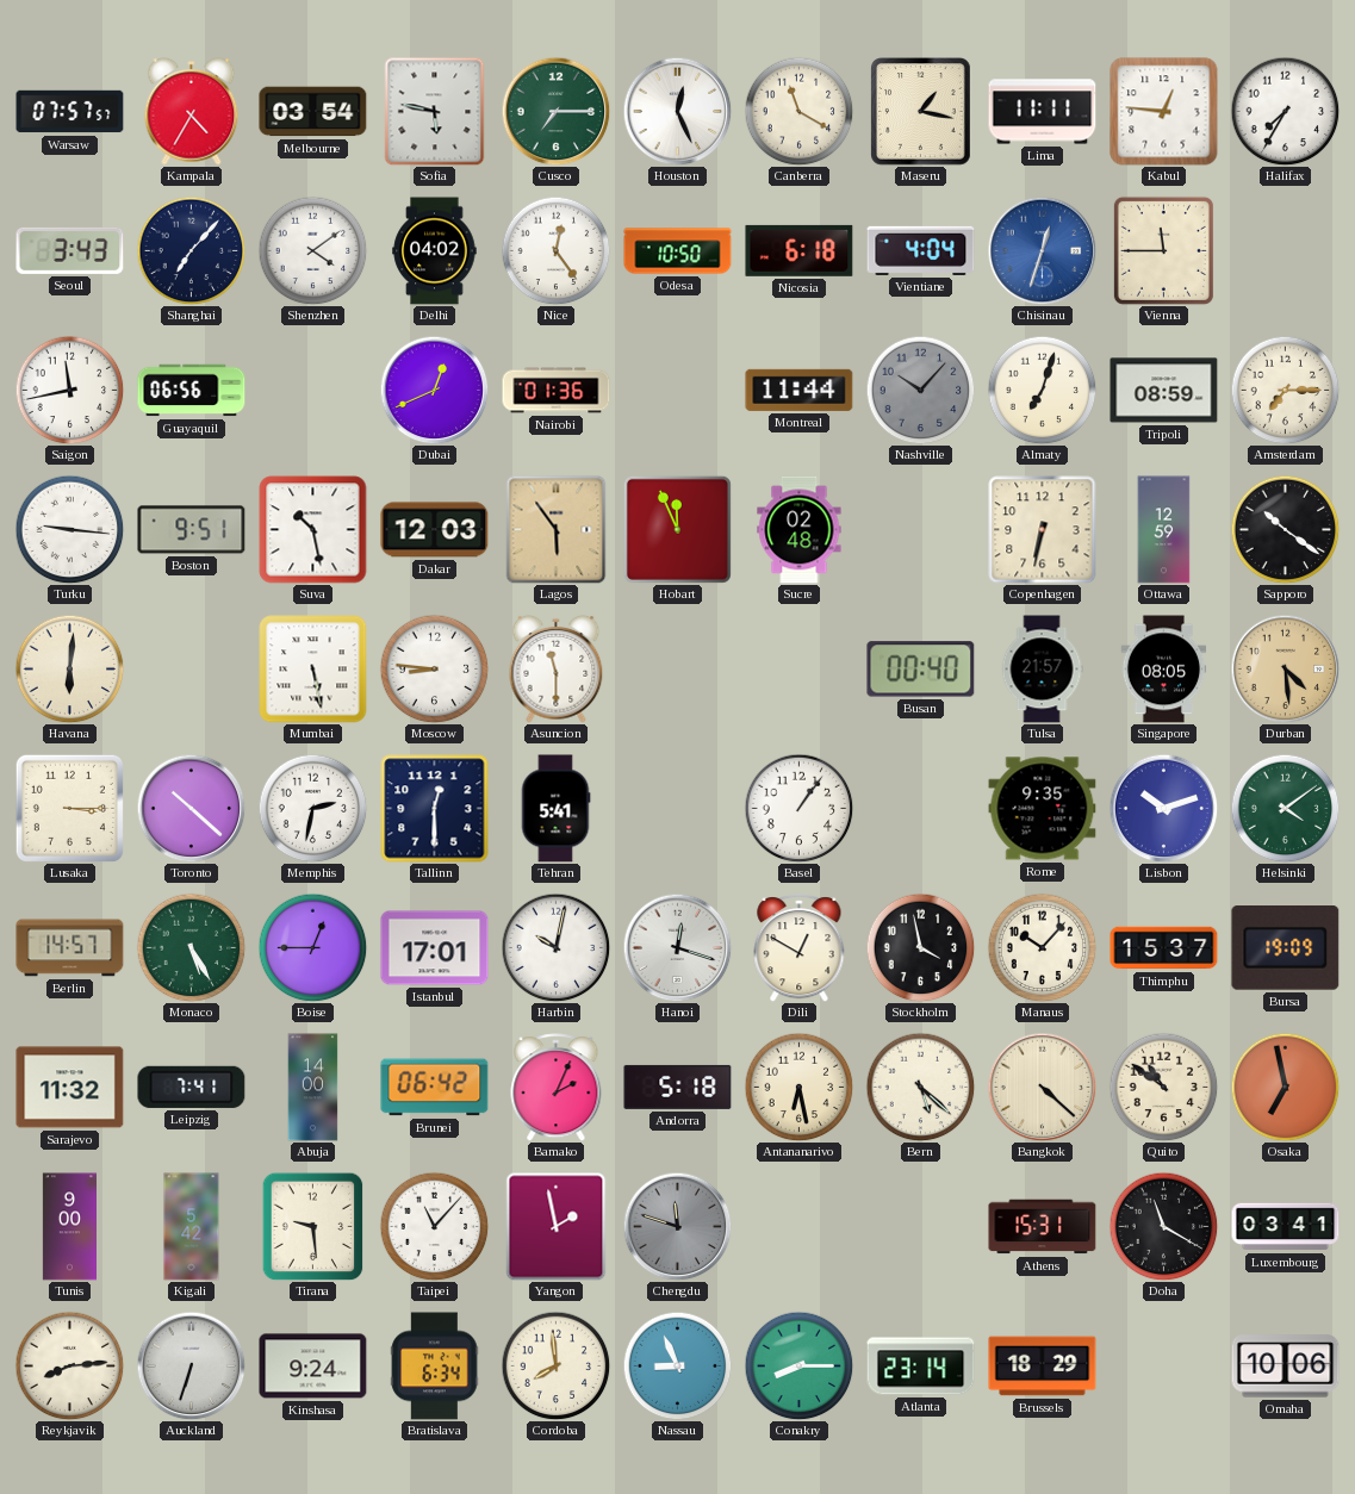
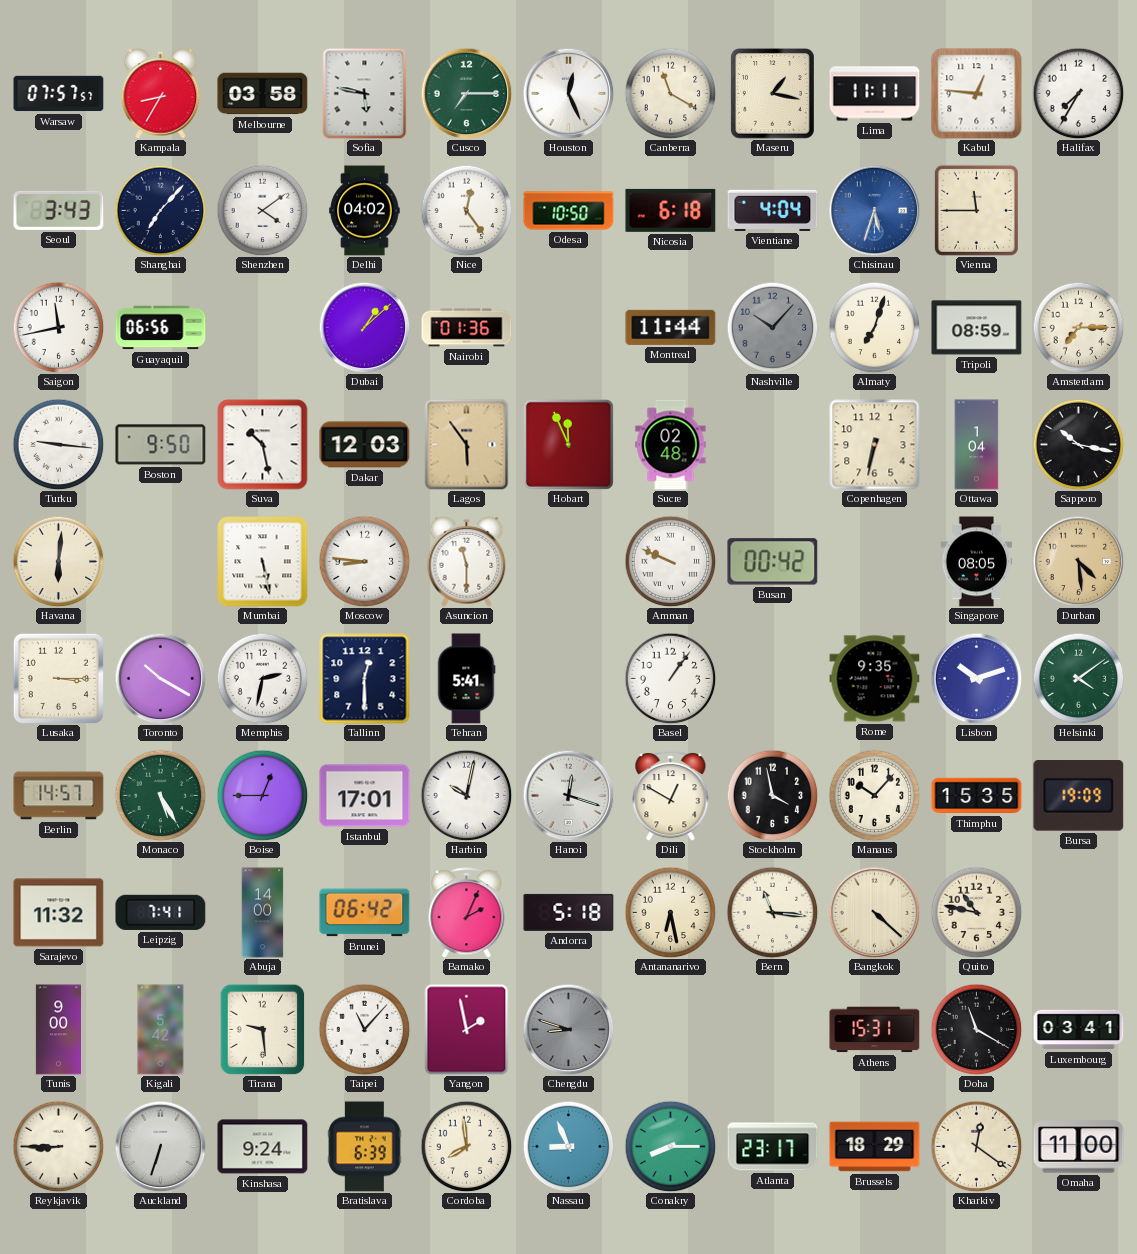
Kampala: 4:35 -> 8:35 (161, 93)
Melbourne: 03:54 -> 03:58 (263, 94)
Chisinau: 12:33 -> 5:33 (874, 210)
Dubai: 12:41 -> 1:08 (364, 327)
Boston: 9:51 -> 9:50 (161, 445)
Ottawa: 12:59 -> 1:04 (977, 445)
Sapporo: 10:21 -> 10:17 (1078, 444)
Amman: none -> 9:49 (670, 561)
Busan: 00:40 -> 00:42 (773, 562)
Tulsa: 21:57 -> none (1042, 670)
Toronto: 10:22 -> 10:20 (160, 678)
Thimphu: 15:37 -> 15:35 (977, 796)
Bern: 5:22 -> 11:16 (772, 912)
Quito: 10:51 -> 10:47 (976, 912)
Osaka: 6:58 -> none (1285, 1087)
Chengdu: 11:48 -> 8:48 (568, 1029)
Reykjavik: 8:14 -> 8:45 (58, 1146)
Bratislava: 6:34 -> 6:39 (365, 1147)
Atlanta: 23:14 -> 23:17 (773, 1147)
Kharkiv: none -> 12:21 (976, 1146)
Omaha: 10:06 -> 11:00 (1079, 1147)
